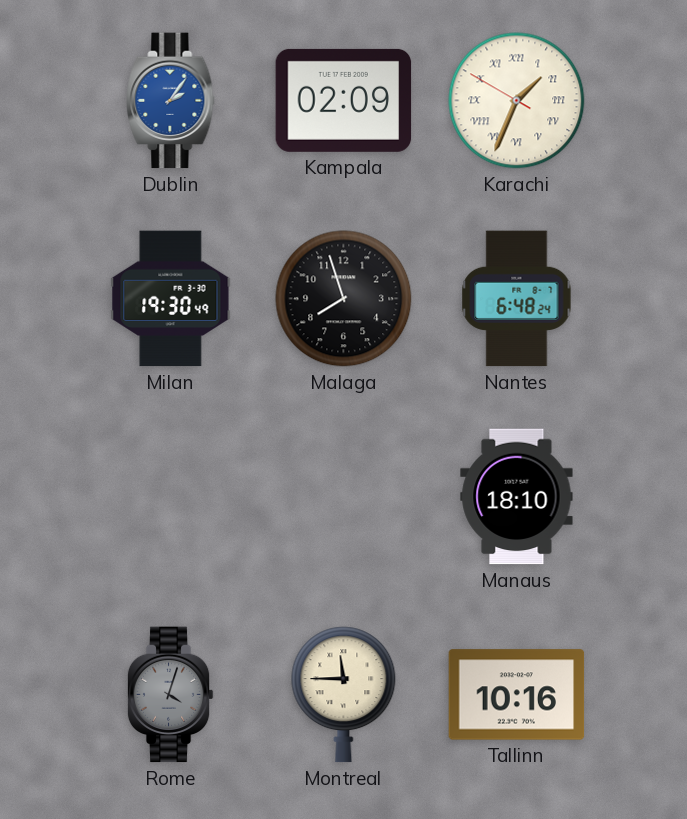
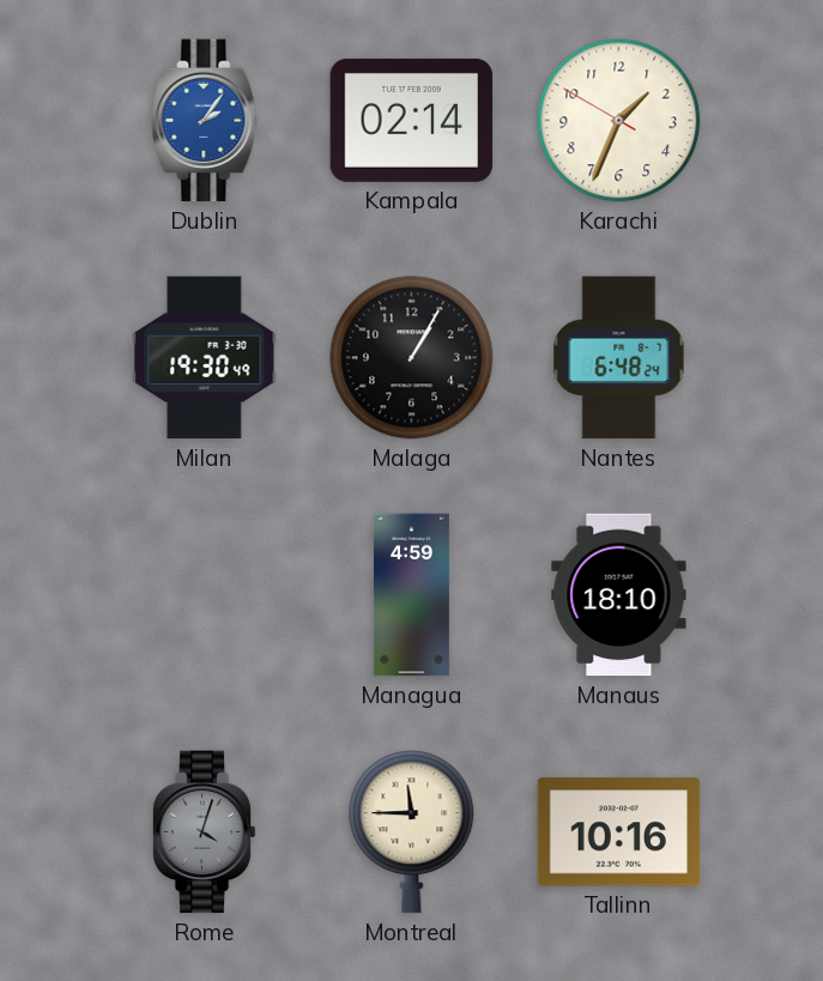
Kampala: 02:09 -> 02:14 (412, 120)
Karachi numerals: Roman -> Arabic (619, 121)
Malaga: 7:57 -> 1:05 (412, 358)
Managua: none -> 4:59 (411, 595)
